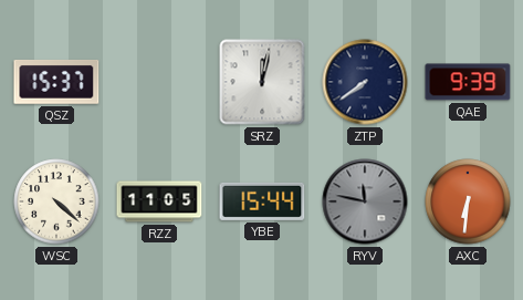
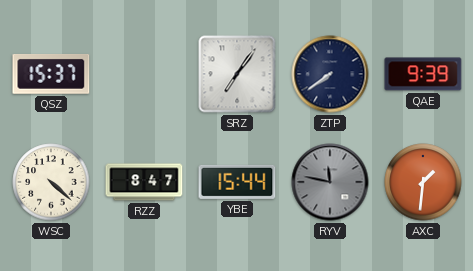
SRZ: 12:02 -> 7:06 (237, 74)
RZZ: 11:05 -> 8:47 (144, 182)
AXC: 6:31 -> 1:31 (423, 182)
